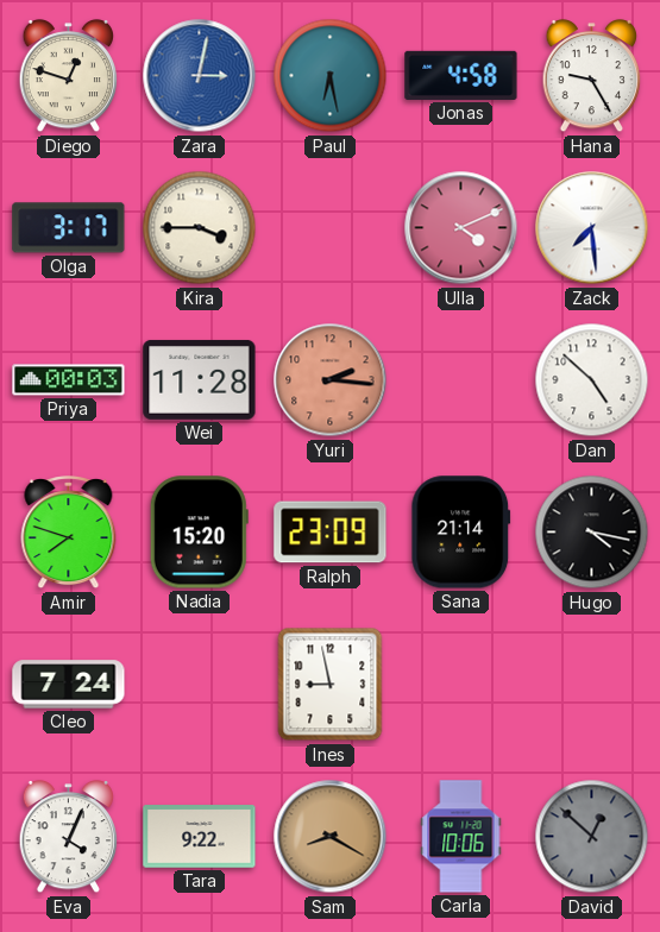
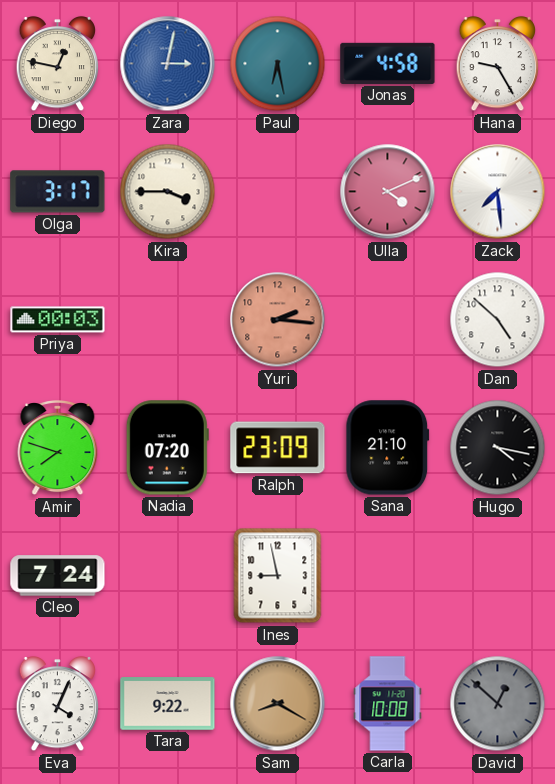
Diego: 12:48 -> 12:47 (58, 64)
Wei: 11:28 -> none (200, 379)
Nadia: 15:20 -> 07:20 (167, 448)
Sana: 21:14 -> 21:10 (388, 448)
Carla: 10:06 -> 10:08 (388, 704)
